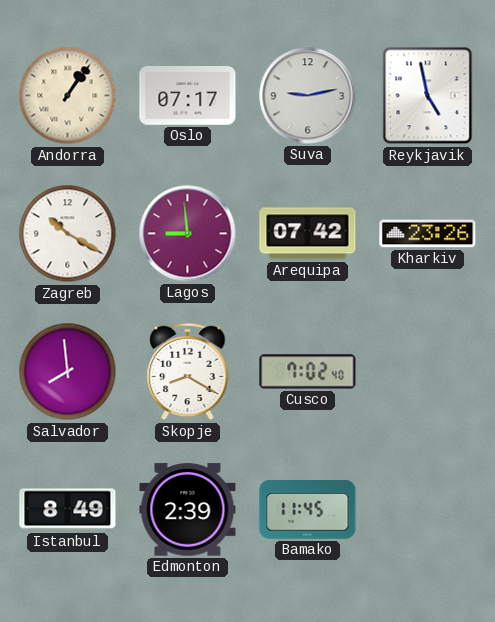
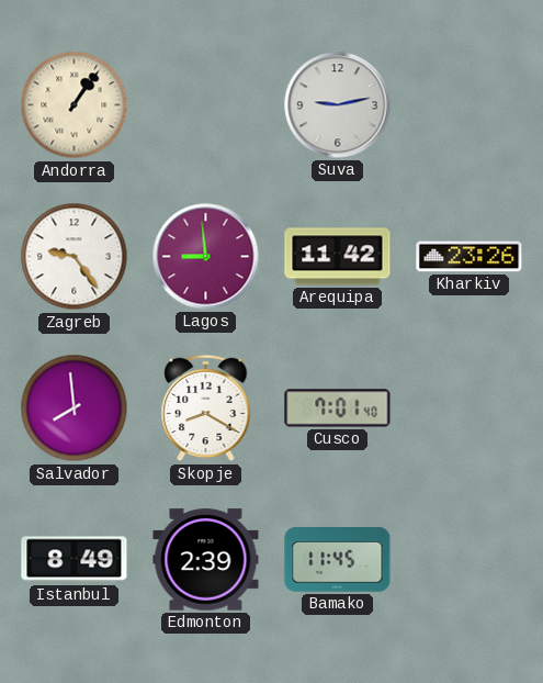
Oslo: 07:17 -> none (188, 96)
Reykjavik: 4:58 -> none (428, 96)
Zagreb: 10:20 -> 9:24 (75, 257)
Arequipa: 07:42 -> 11:42 (338, 257)
Cusco: 7:02 -> 7:01 (338, 408)
